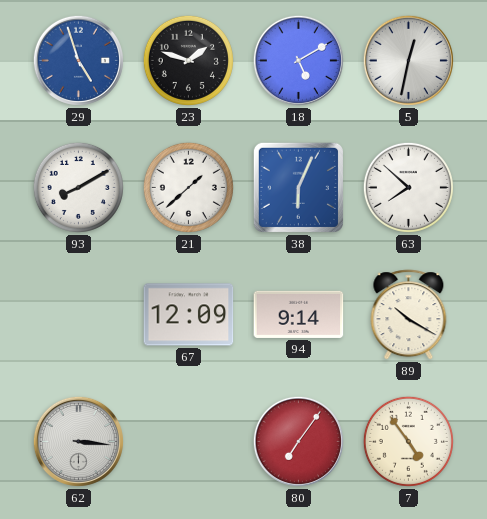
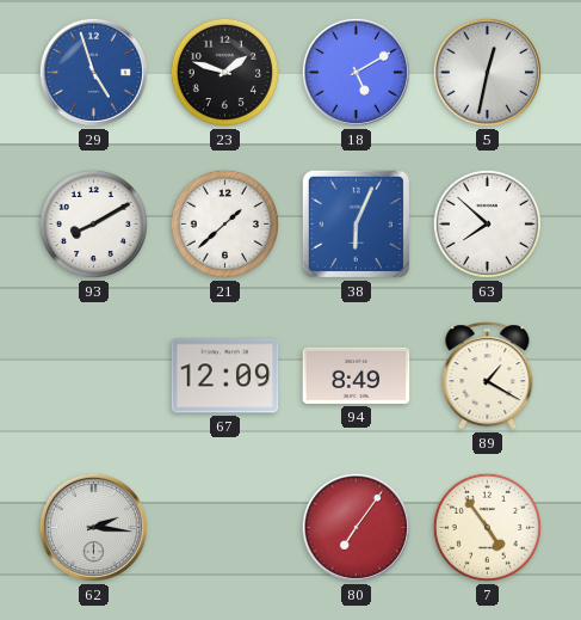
94: 9:14 -> 8:49 (357, 375)
89: 10:20 -> 1:20 (488, 376)
62: 3:16 -> 2:16 (93, 527)
